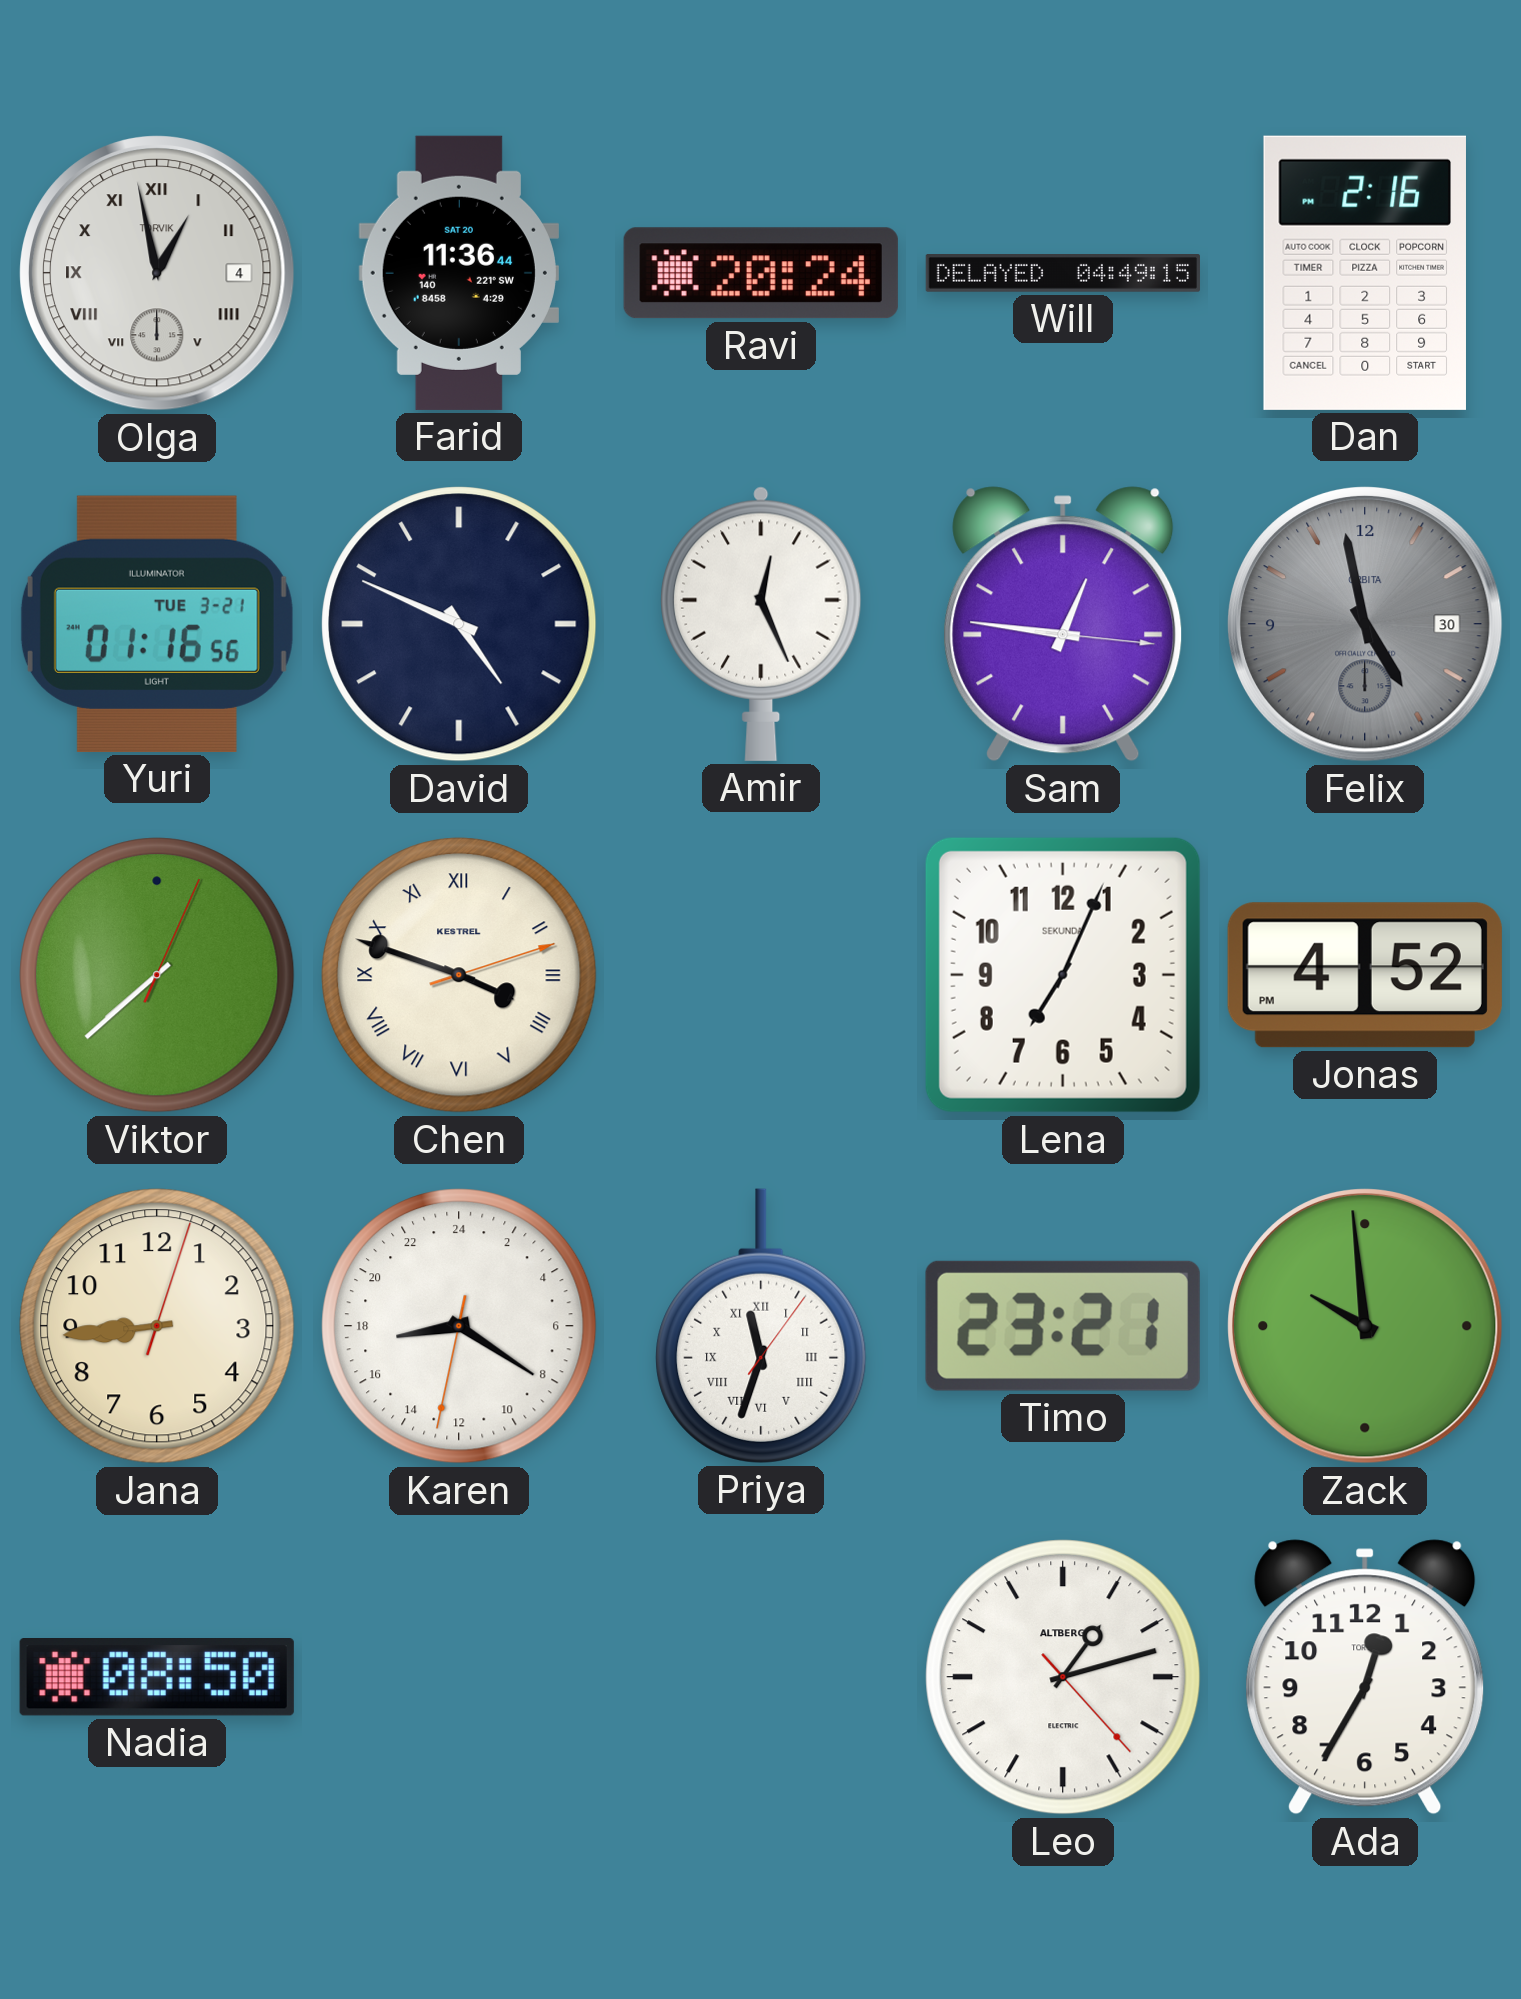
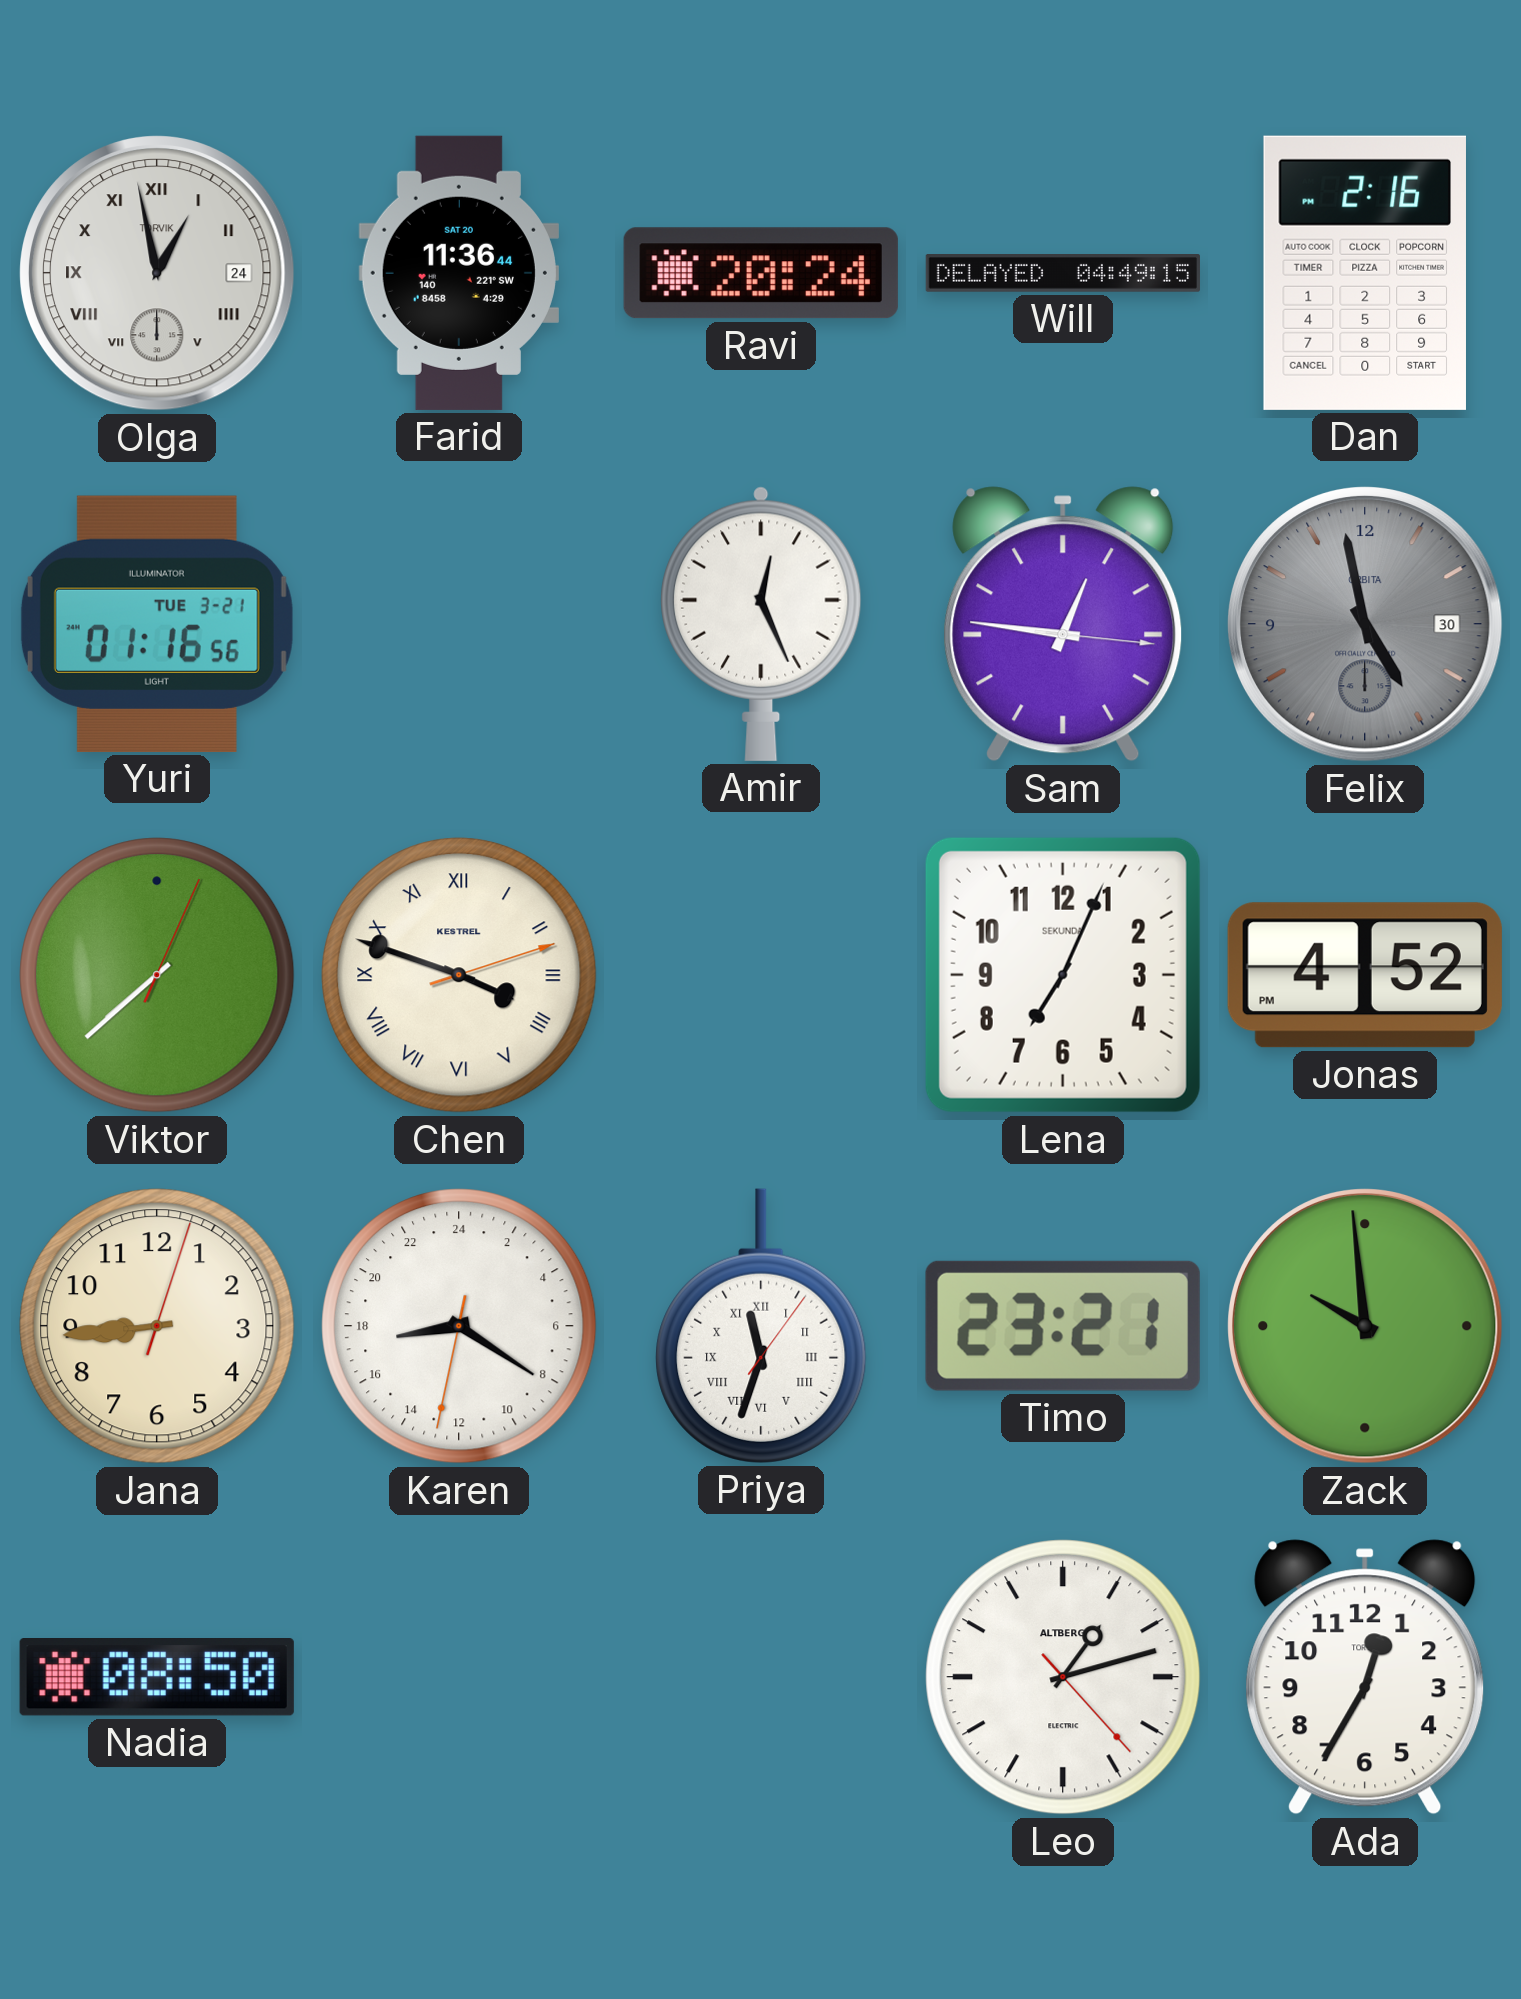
Olga date: 4 -> 24 (157, 273)
David: 4:49 -> none (459, 624)
